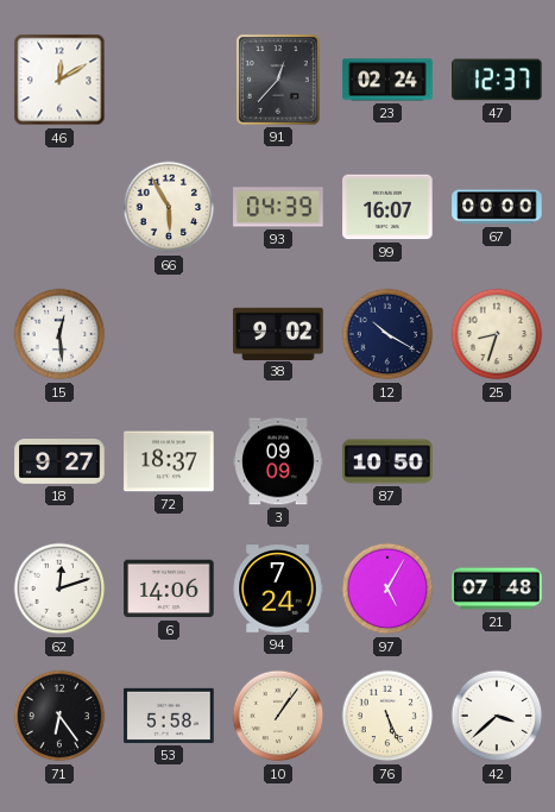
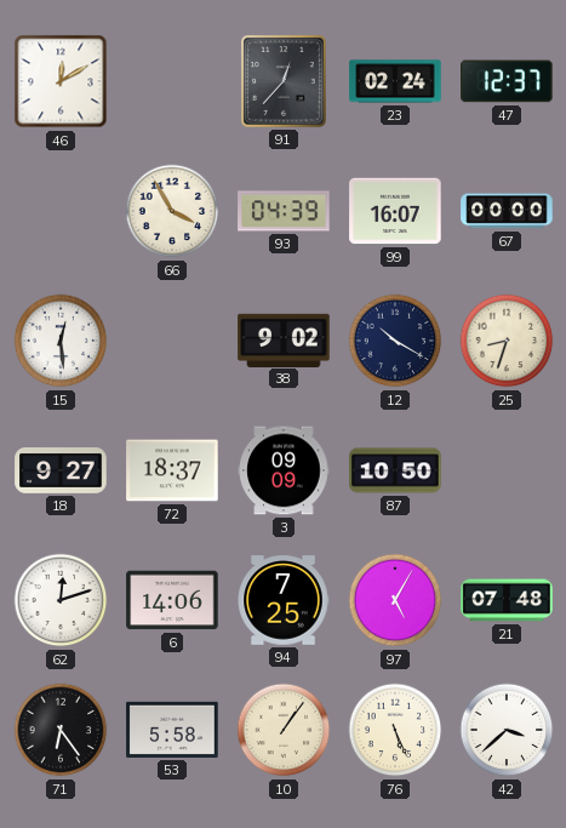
66: 5:55 -> 3:55 (172, 211)
94: 7:24 -> 7:25 (284, 600)
